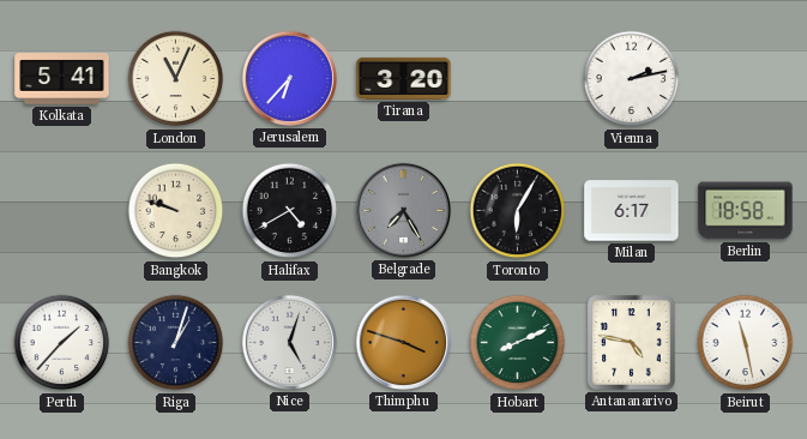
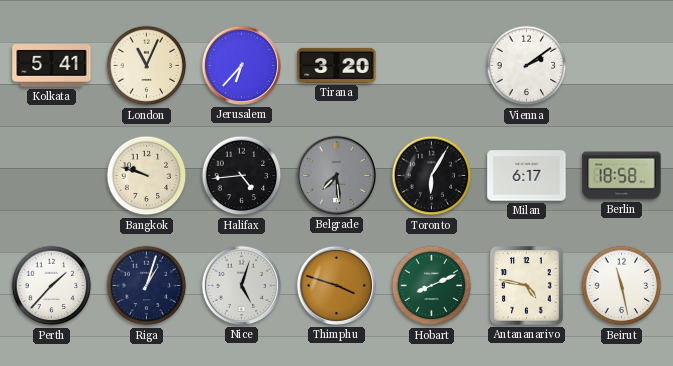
Vienna: 2:13 -> 2:09 (527, 66)
Halifax: 4:40 -> 4:44 (242, 176)
Belgrade: 7:25 -> 7:29 (336, 175)
